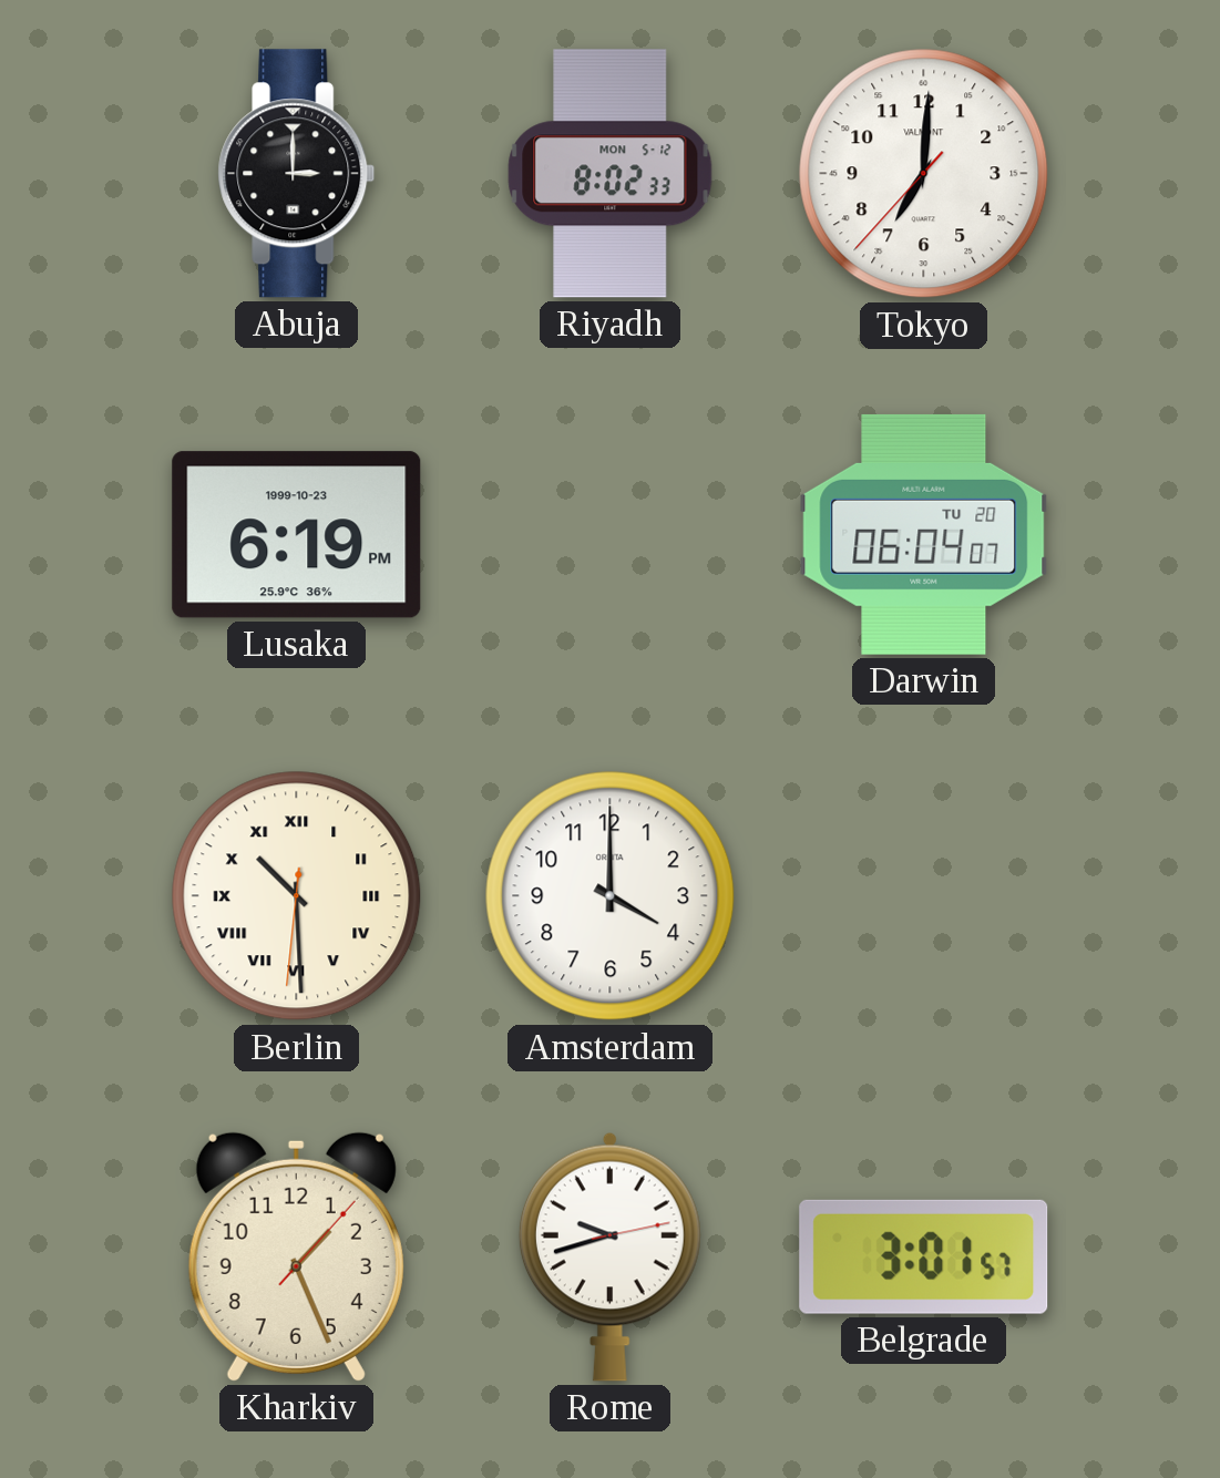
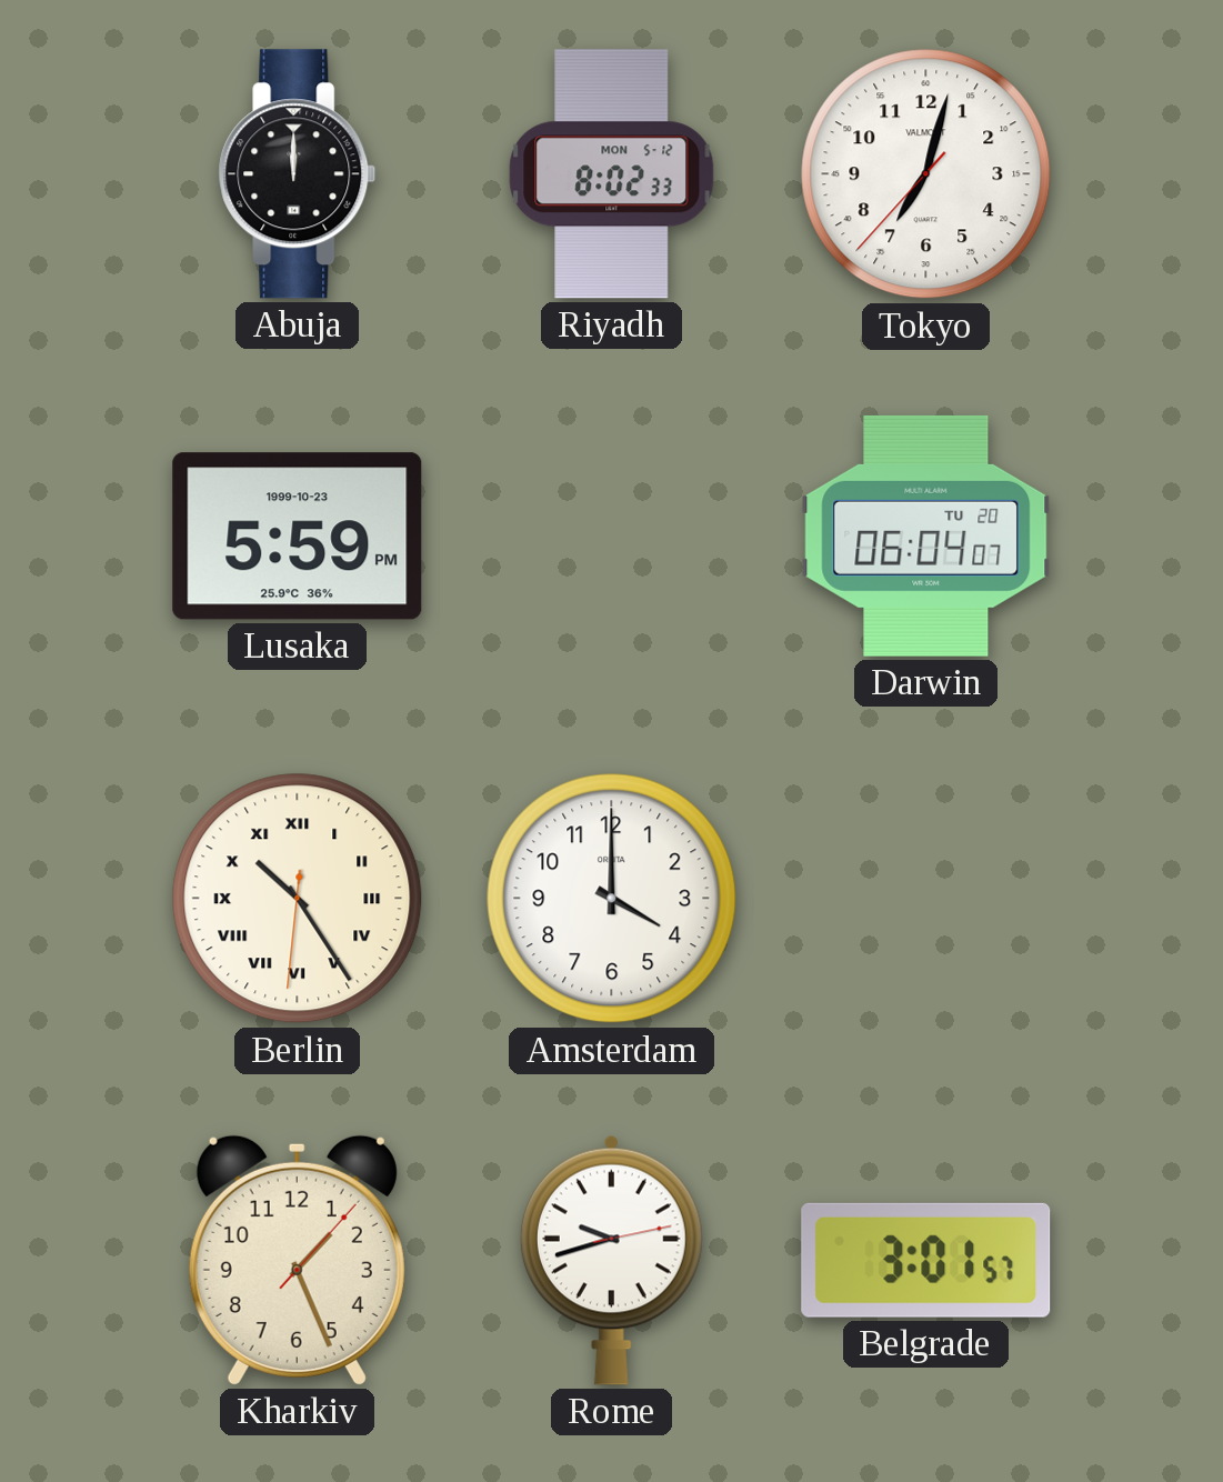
Abuja: 3:00 -> 12:00 (298, 174)
Tokyo: 7:00 -> 7:02 (926, 174)
Lusaka: 6:19 -> 5:59 (298, 537)
Berlin: 10:29 -> 10:24 (298, 899)
